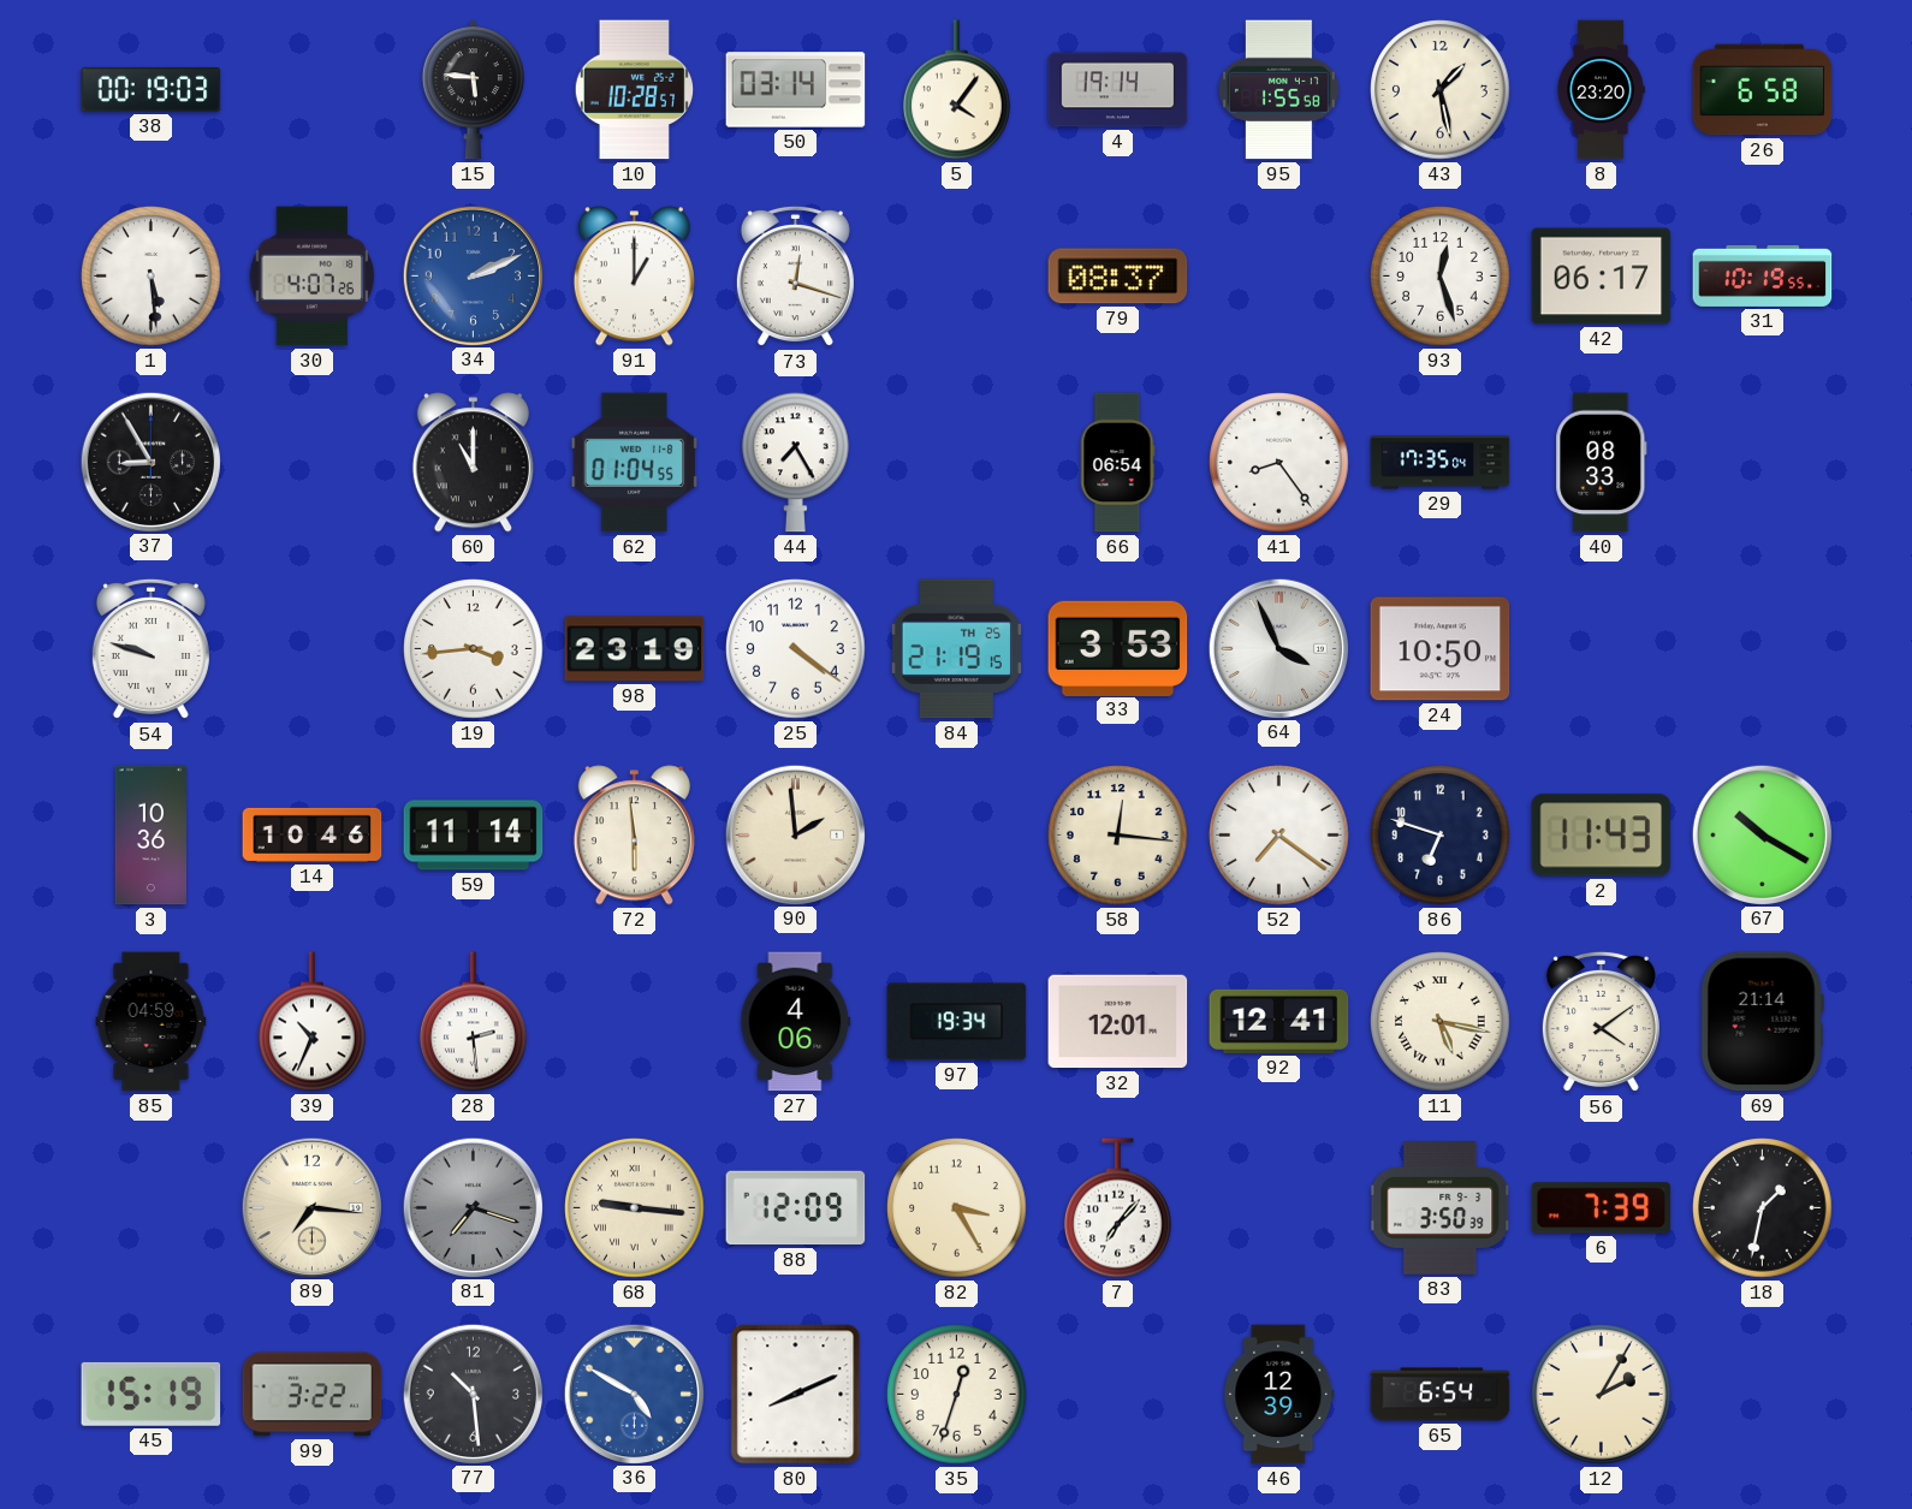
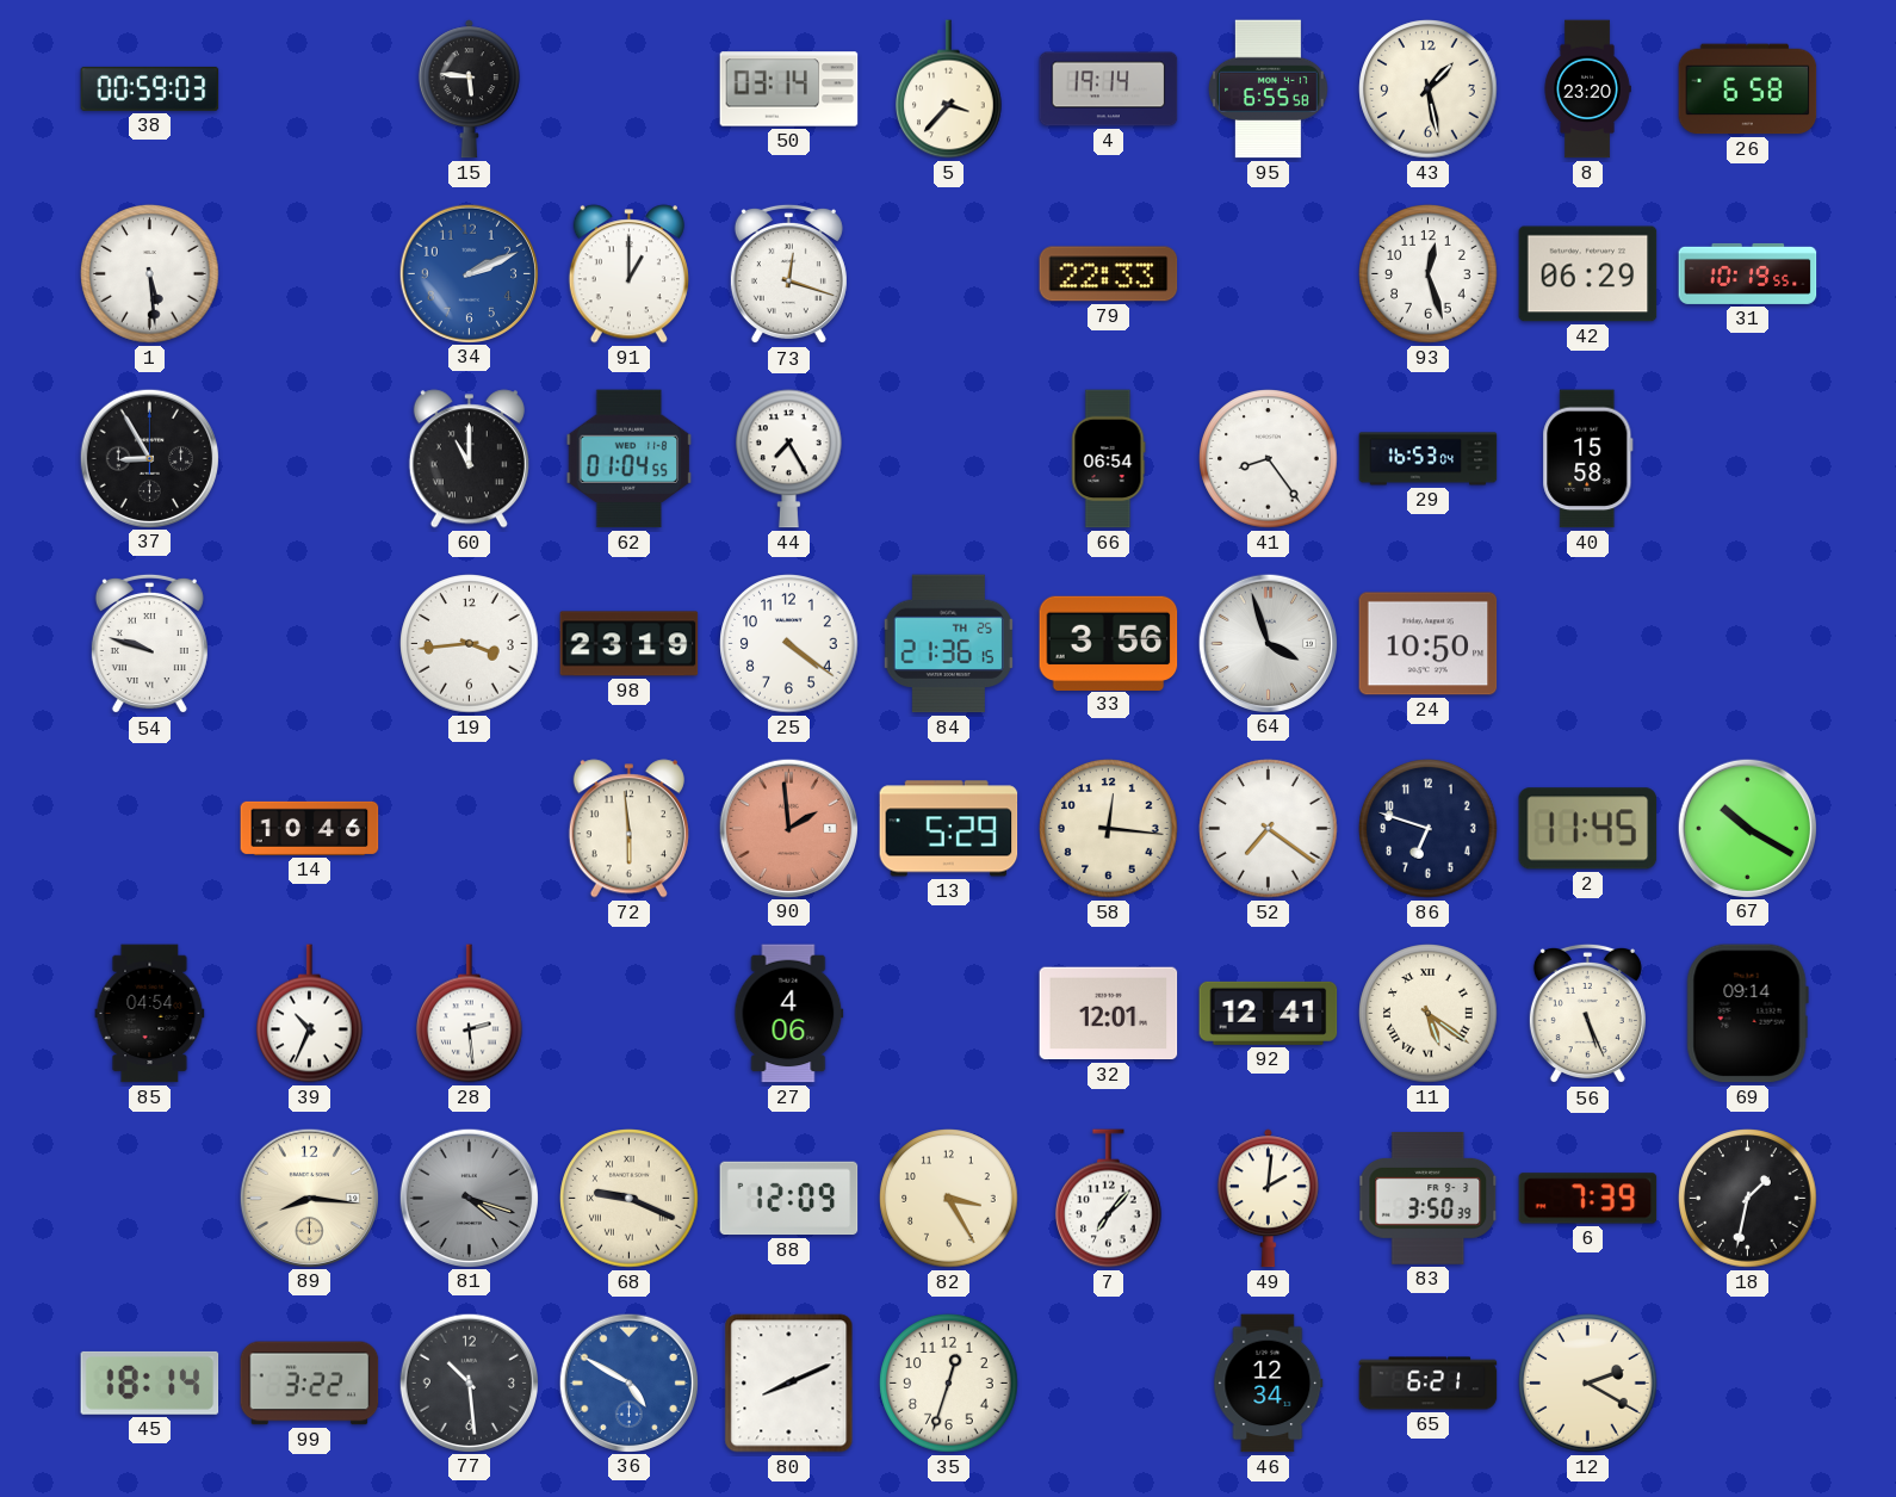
38: 00:19 -> 00:59 (150, 88)
10: 10:28 -> none (635, 90)
5: 4:06 -> 3:37 (949, 89)
95: 1:55 -> 6:55 (1269, 89)
30: 4:07 -> none (313, 277)
79: 08:37 -> 22:33 (1109, 274)
42: 06:17 -> 06:29 (1588, 274)
29: 17:35 -> 16:53 (1429, 459)
40: 08:33 -> 15:58 (1588, 459)
84: 21:19 -> 21:36 (948, 644)
33: 3:53 -> 3:56 (1109, 643)
64: 3:56 -> 3:57 (1268, 643)
3: 10:36 -> none (152, 836)
59: 11:14 -> none (474, 836)
90 dial: cream -> salmon (788, 828)
13: none -> 5:29 (949, 829)
2: 11:43 -> 11:45 (1588, 829)
85: 04:59 -> 04:54 (150, 1014)
97: 19:34 -> none (957, 1022)
11: 5:17 -> 5:21 (1429, 1014)
56: 4:09 -> 5:26 (1587, 1014)
69: 21:14 -> 09:14 (1747, 1014)
89: 7:16 -> 8:16 (309, 1198)
81: 7:18 -> 4:18 (469, 1198)
68: 9:16 -> 9:19 (630, 1199)
49: none -> 2:01 (1268, 1199)
45: 15:19 -> 18:14 (150, 1382)
46: 12:39 -> 12:34 (1269, 1384)
65: 6:54 -> 6:21 (1429, 1384)
12: 2:05 -> 2:20 (1588, 1384)
